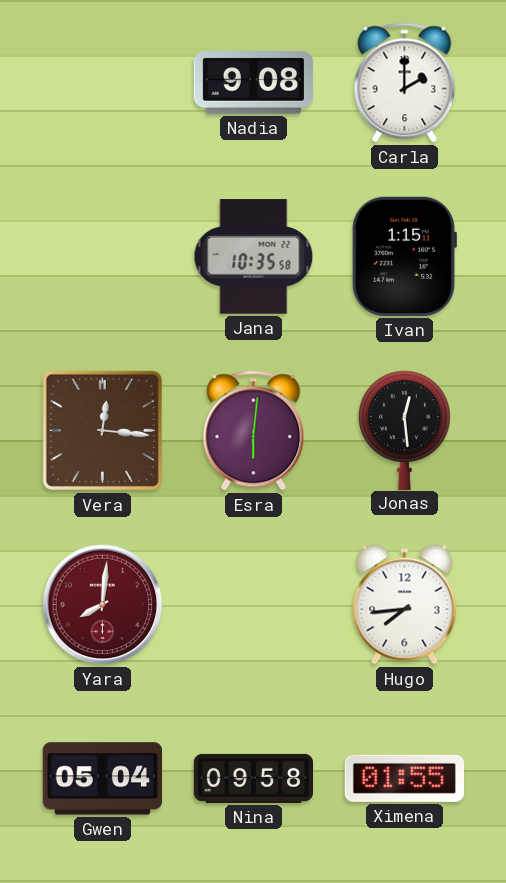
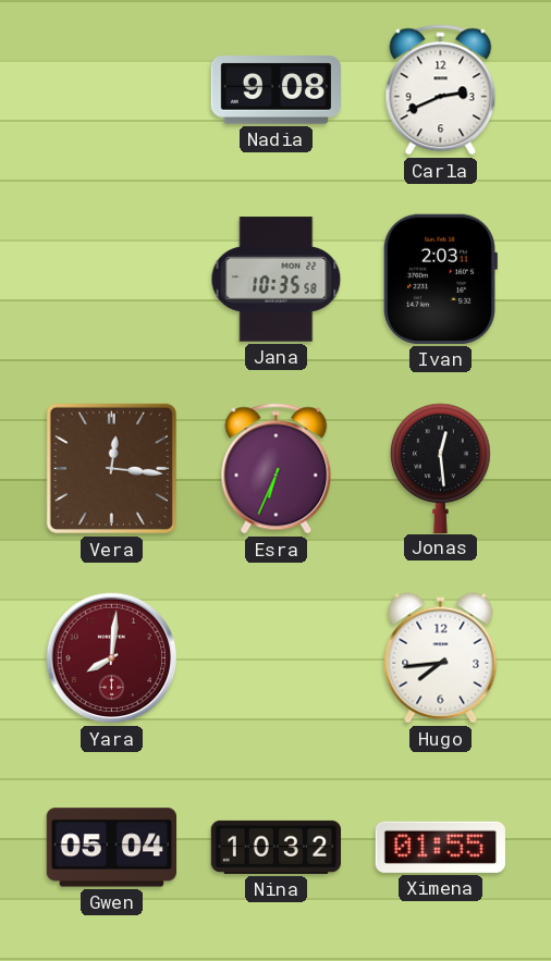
Carla: 2:00 -> 2:41 (441, 90)
Ivan: 1:15 -> 2:03 (440, 279)
Esra: 6:01 -> 6:34 (277, 469)
Nina: 09:58 -> 10:32 (275, 847)
